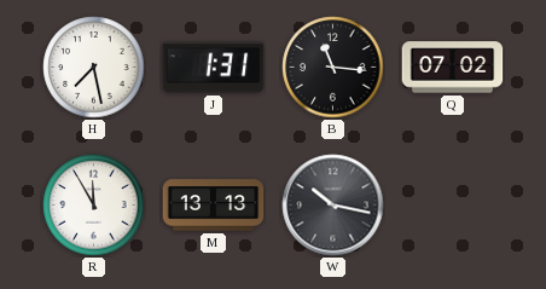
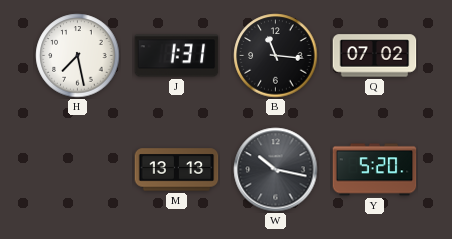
R: 11:55 -> none (94, 206)
Y: none -> 5:20 (375, 170)
